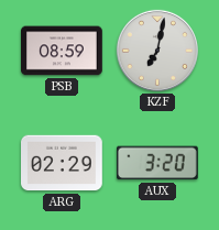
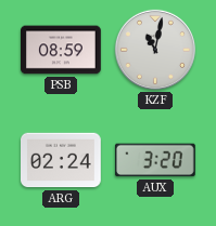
KZF: 7:02 -> 11:02 (155, 50)
ARG: 02:29 -> 02:24 (62, 160)
